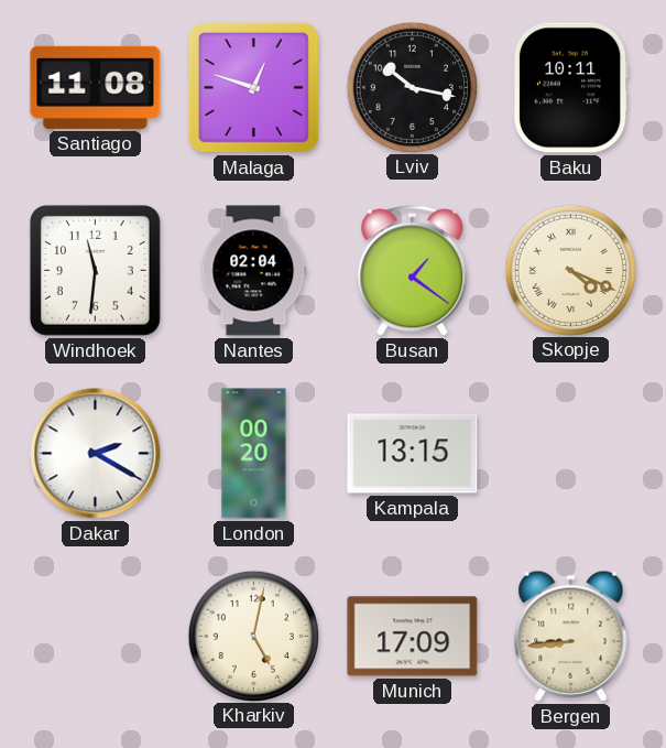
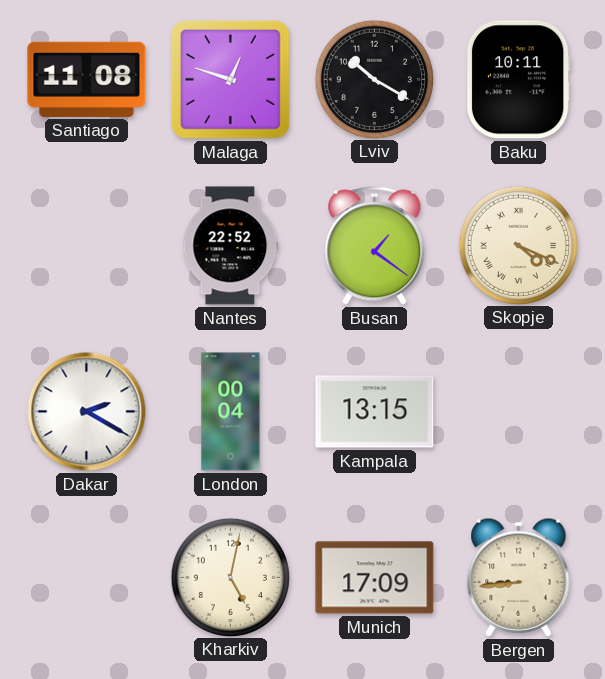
Lviv: 10:17 -> 10:20 (374, 79)
Windhoek: 11:31 -> none (95, 270)
Nantes: 02:04 -> 22:52 (231, 246)
London: 00:20 -> 00:04 (231, 412)
